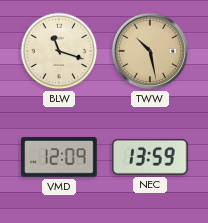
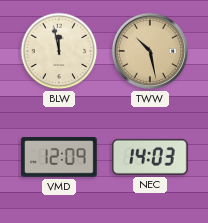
BLW: 11:18 -> 11:58 (59, 51)
NEC: 13:59 -> 14:03 (150, 157)
